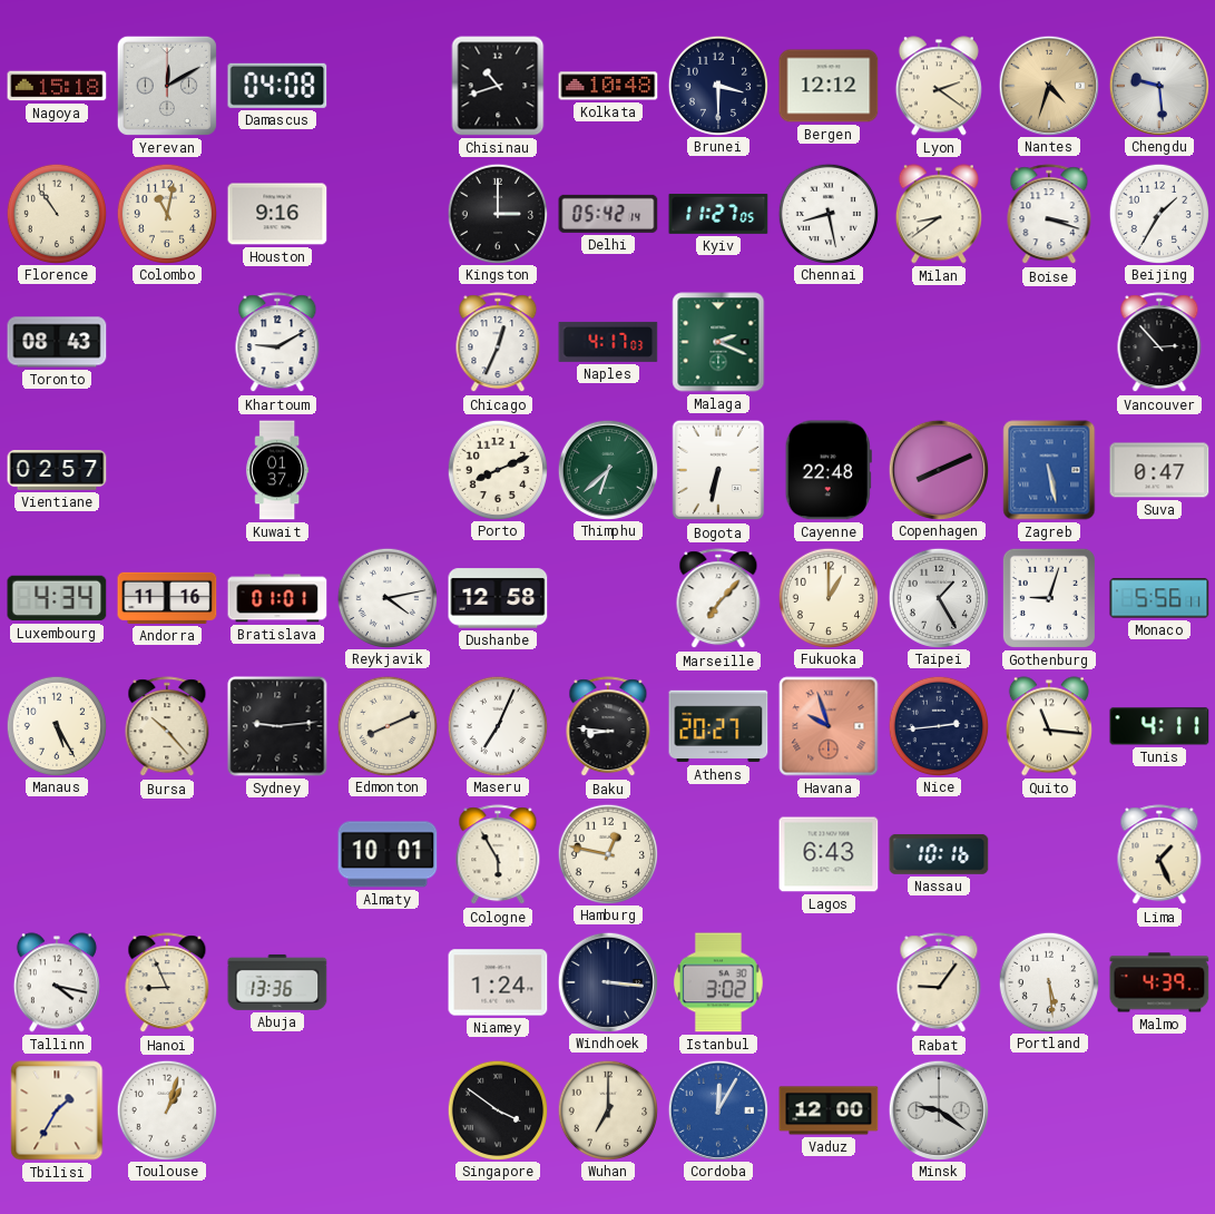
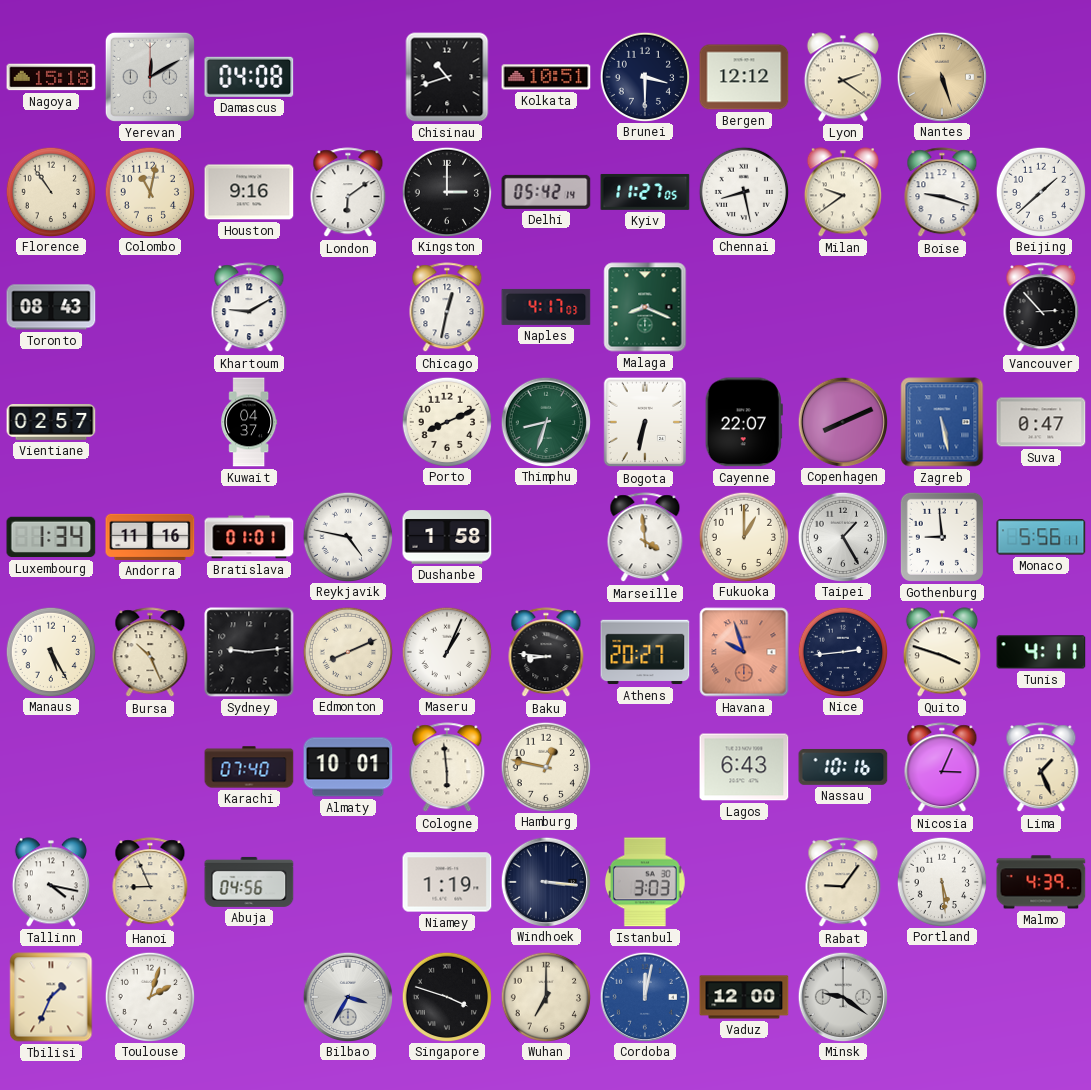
Kolkata: 10:48 -> 10:51 (546, 77)
Nantes: 4:33 -> 5:27 (941, 76)
Chengdu: 9:29 -> none (1158, 85)
London: none -> 6:09 (348, 193)
Milan: 8:39 -> 9:39 (843, 192)
Boise: 3:18 -> 9:18 (942, 193)
Beijing: 1:35 -> 1:38 (1040, 191)
Chicago: 12:34 -> 12:32 (447, 308)
Malaga: 2:19 -> 8:19 (645, 307)
Kuwait: 01:37 -> 04:37 (249, 422)
Thimphu: 6:38 -> 8:33 (545, 421)
Cayenne: 22:48 -> 22:07 (744, 422)
Luxembourg: 4:34 -> 1:34 (51, 537)
Reykjavik: 4:13 -> 4:47 (347, 536)
Dushanbe: 12:58 -> 1:58 (447, 537)
Marseille: 7:07 -> 3:59 (645, 538)
Gothenburg: 9:03 -> 8:59 (942, 537)
Bursa: 10:23 -> 10:26 (150, 653)
Maseru: 7:04 -> 1:04 (446, 651)
Quito: 11:16 -> 3:48 (942, 652)
Karachi: none -> 07:40 (249, 767)
Cologne: 5:55 -> 5:59 (447, 768)
Nicosia: none -> 3:04 (942, 768)
Abuja: 13:36 -> 04:56 (249, 882)
Niamey: 1:24 -> 1:19 (447, 882)
Istanbul: 3:02 -> 3:03 (645, 882)
Tbilisi: 1:35 -> 1:34 (51, 997)
Toulouse: 1:03 -> 2:03 (149, 996)
Bilbao: none -> 3:35 (347, 996)
Singapore: 3:51 -> 3:48 (446, 996)
Cordoba: 12:05 -> 12:02 (644, 996)
